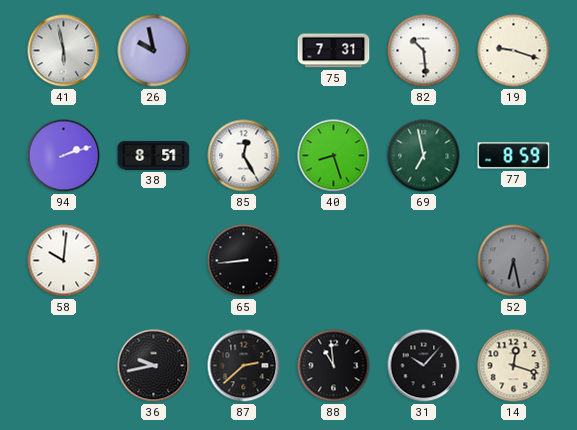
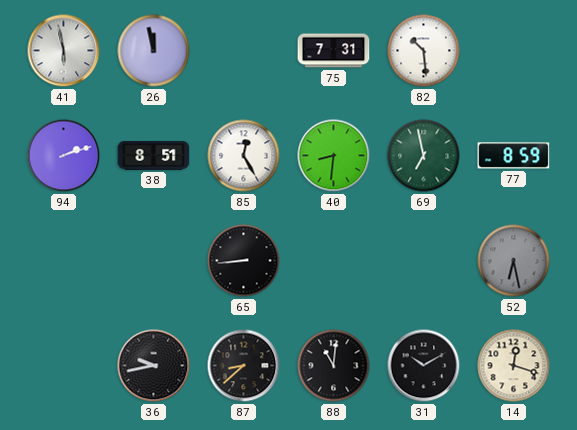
26: 9:58 -> 11:58 (154, 51)
19: 9:18 -> none (514, 51)
40: 8:27 -> 8:31 (334, 156)
58: 10:01 -> none (64, 261)
87: 2:38 -> 8:38 (244, 366)
88: 10:59 -> 11:01 (334, 366)
31: 10:07 -> 10:10 (424, 366)
